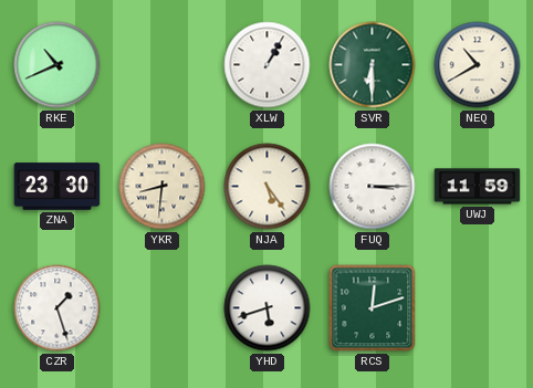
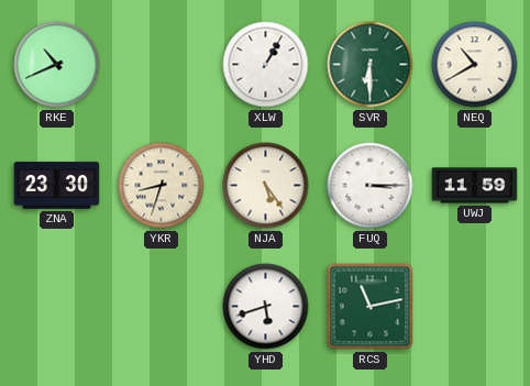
YKR: 8:31 -> 8:33 (162, 186)
CZR: 1:27 -> none (58, 308)
RCS: 12:12 -> 11:13 (371, 307)
